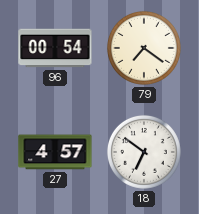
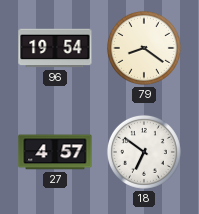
96: 00:54 -> 19:54 (55, 48)
79: 7:21 -> 8:21 (144, 48)
